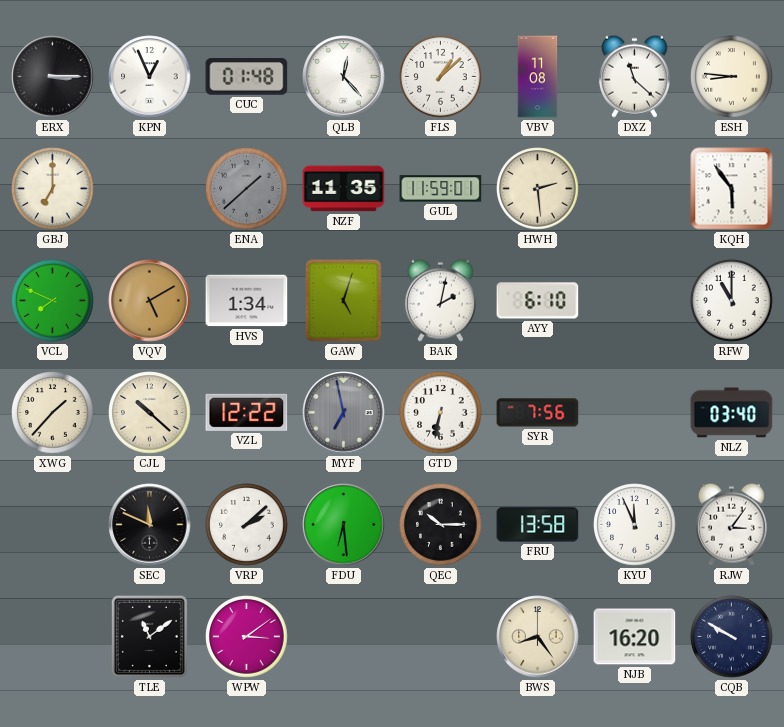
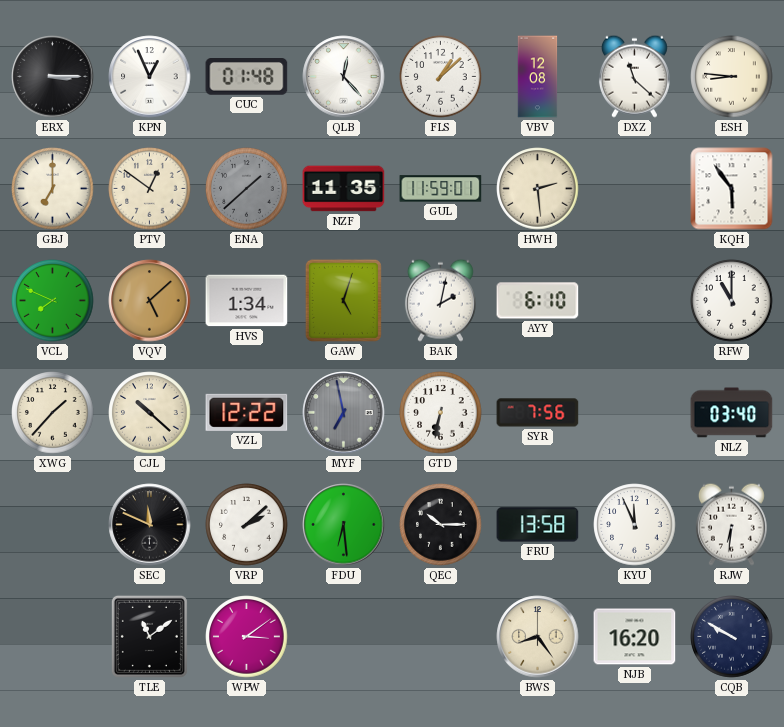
VBV: 11:08 -> 12:08 (538, 77)
PTV: none -> 12:51 (150, 189)
VQV: 5:10 -> 5:08 (150, 301)
RJW: 3:06 -> 6:31 (731, 524)
